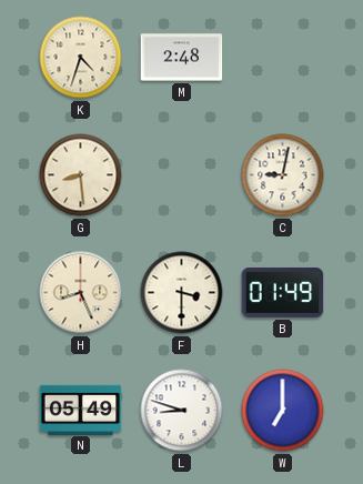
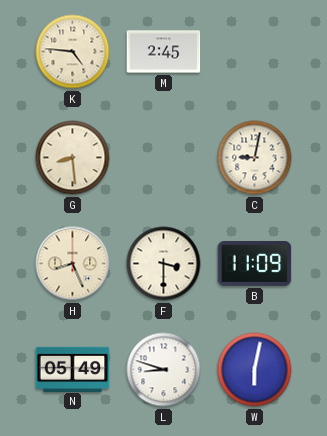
K: 4:33 -> 4:46 (73, 52)
M: 2:48 -> 2:45 (164, 52)
B: 01:49 -> 11:09 (255, 263)
W: 7:00 -> 6:02 (255, 370)
